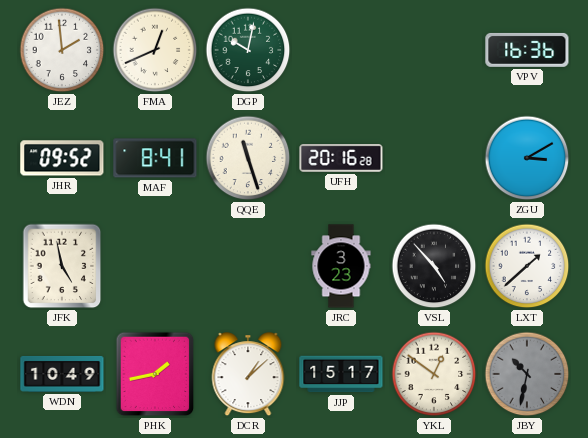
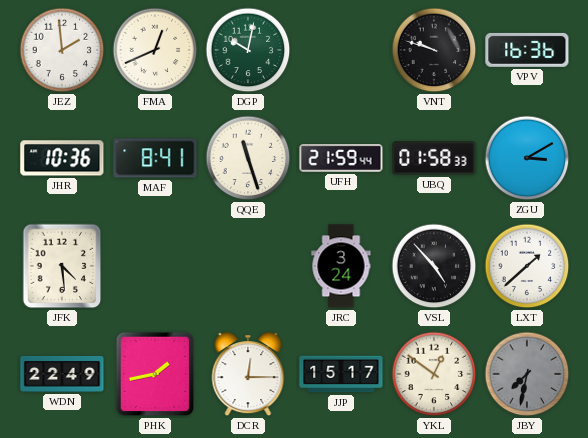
VNT: none -> 9:48 (434, 50)
JHR: 09:52 -> 10:36 (62, 158)
UFH: 20:16 -> 21:59 (341, 159)
UBQ: none -> 01:58 (434, 158)
JFK: 4:58 -> 4:29 (62, 266)
JRC: 3:23 -> 3:24 (341, 266)
WDN: 10:49 -> 22:49 (62, 374)
DCR: 1:08 -> 12:15 (248, 375)
JBY: 10:32 -> 7:32 (527, 374)
